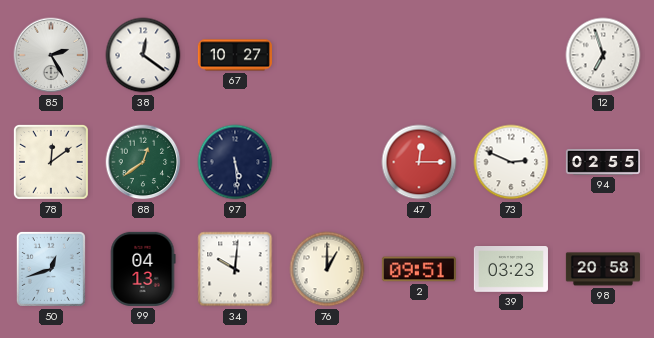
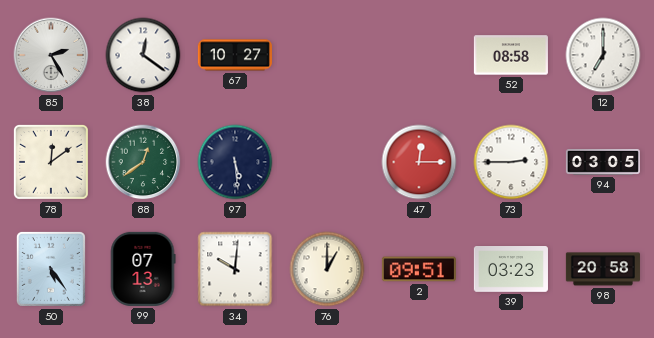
52: none -> 08:58 (511, 55)
12: 6:57 -> 7:00 (603, 55)
73: 2:49 -> 2:45 (511, 162)
94: 02:55 -> 03:05 (603, 163)
50: 12:42 -> 5:24 (51, 269)
99: 04:13 -> 07:13 (143, 269)
